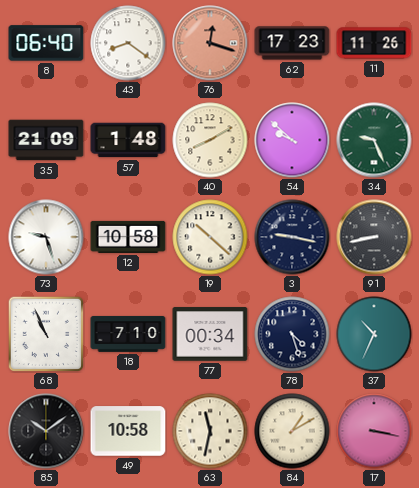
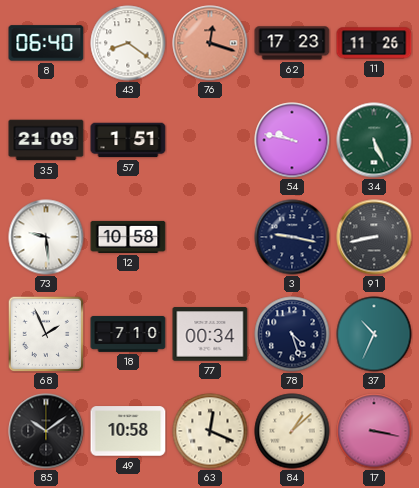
57: 1:48 -> 1:51 (128, 140)
40: 8:10 -> none (210, 140)
54: 9:52 -> 9:47 (292, 140)
34: 9:26 -> 5:26 (374, 140)
73: 9:27 -> 9:29 (46, 237)
19: 10:22 -> none (210, 237)
68: 10:56 -> 1:56 (45, 333)
63: 11:32 -> 12:19 (210, 431)
84: 1:10 -> 1:08 (292, 431)
